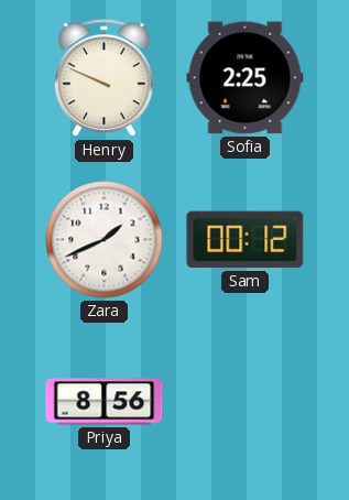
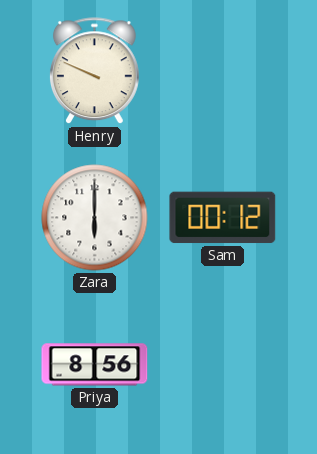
Sofia: 2:25 -> none (246, 78)
Zara: 1:41 -> 6:00 (95, 218)
